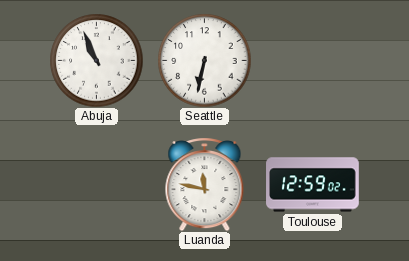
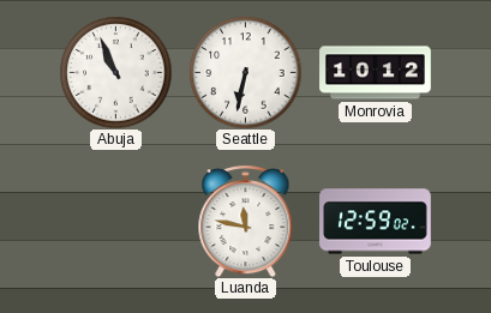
Monrovia: none -> 10:12 (376, 73)
